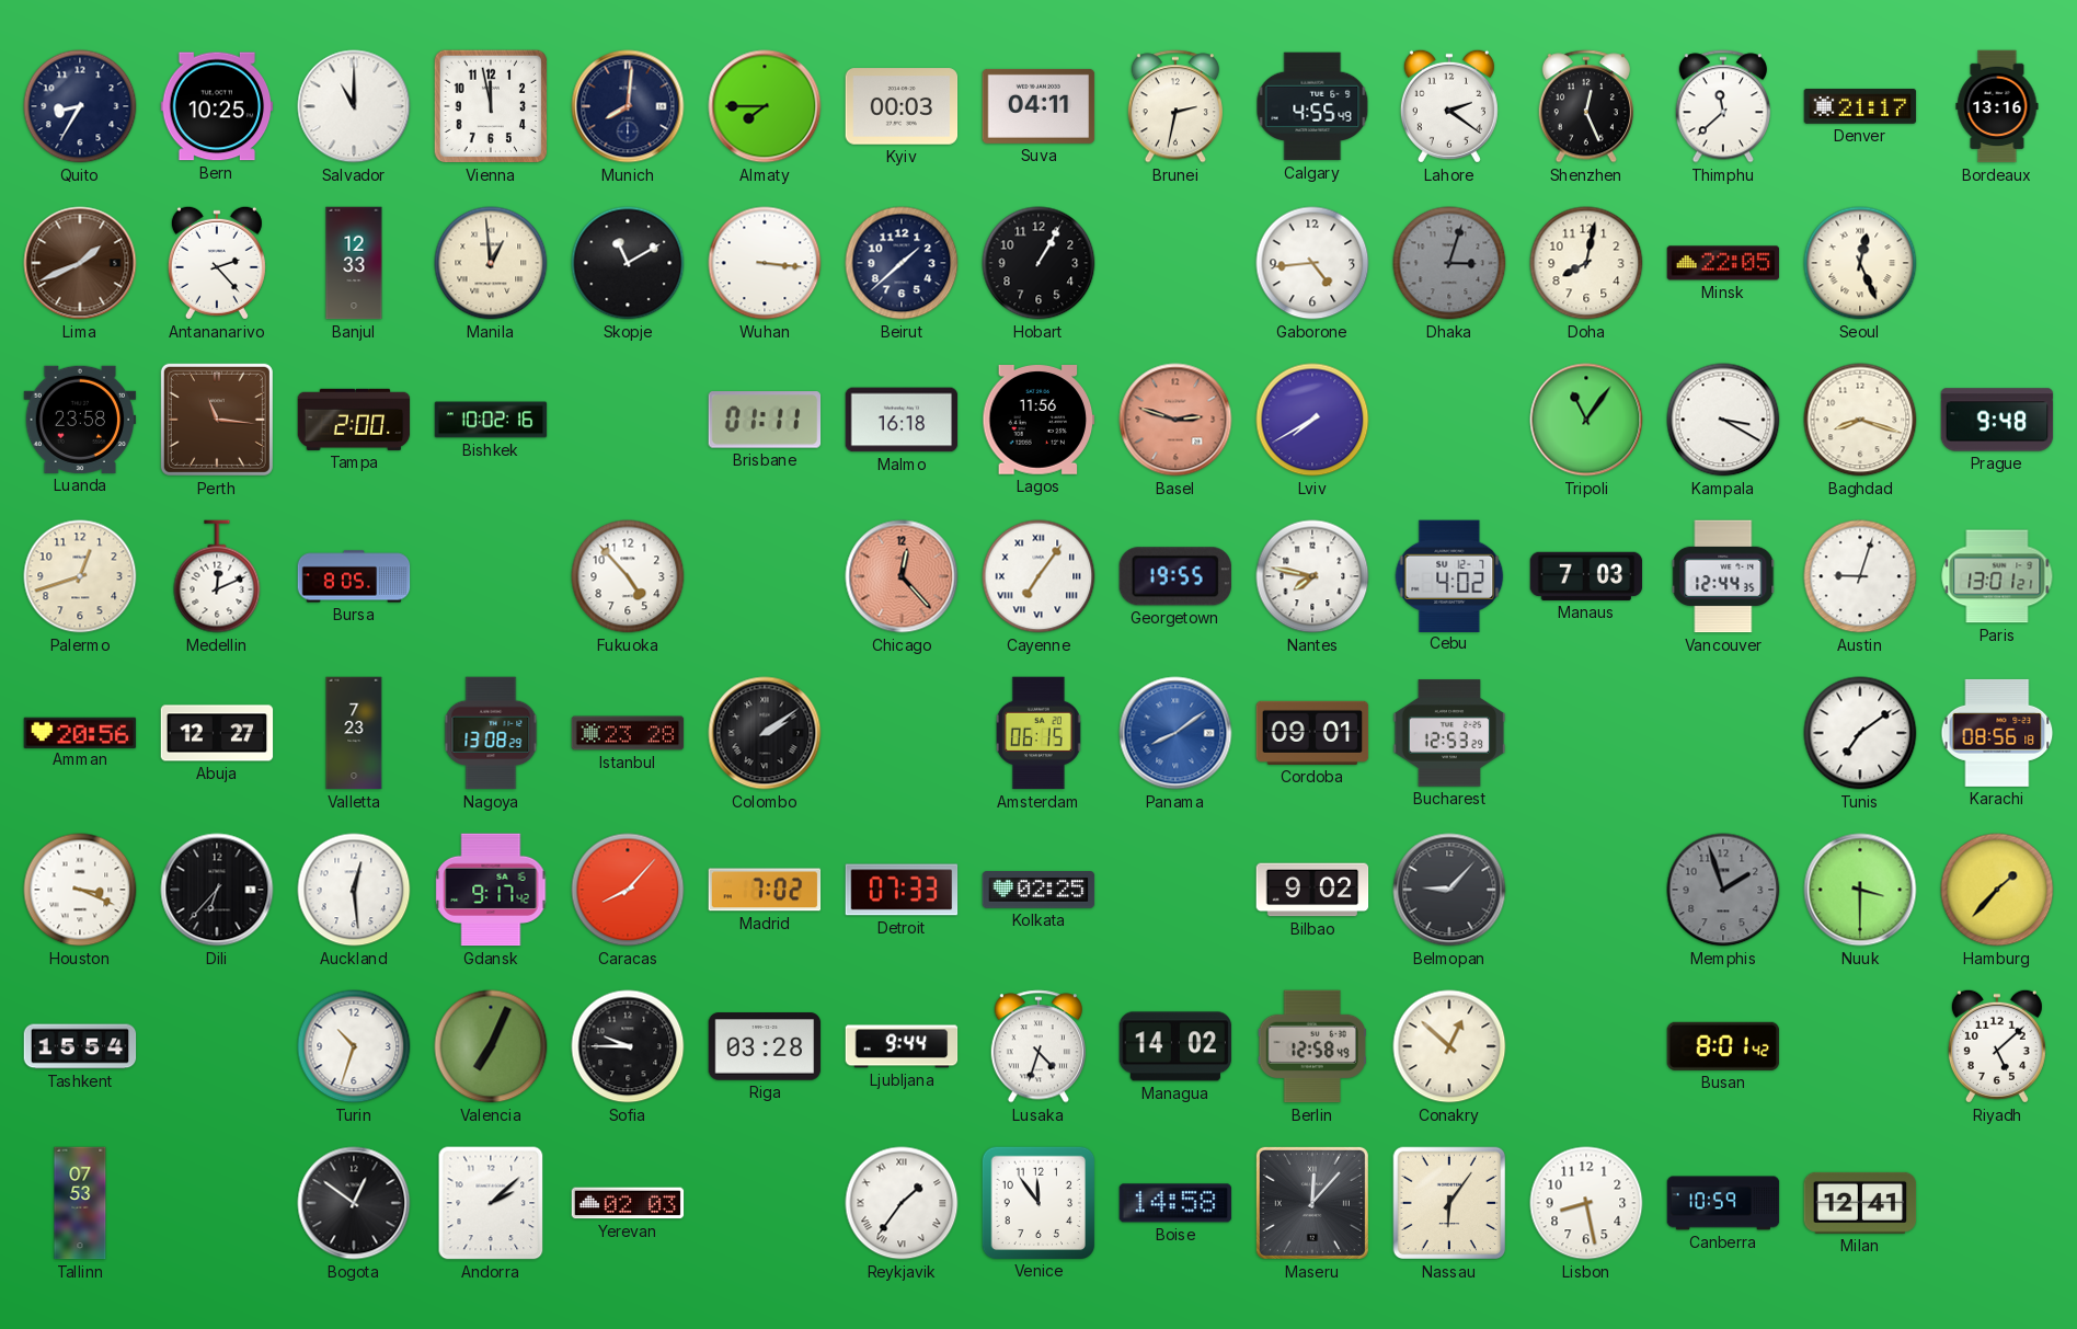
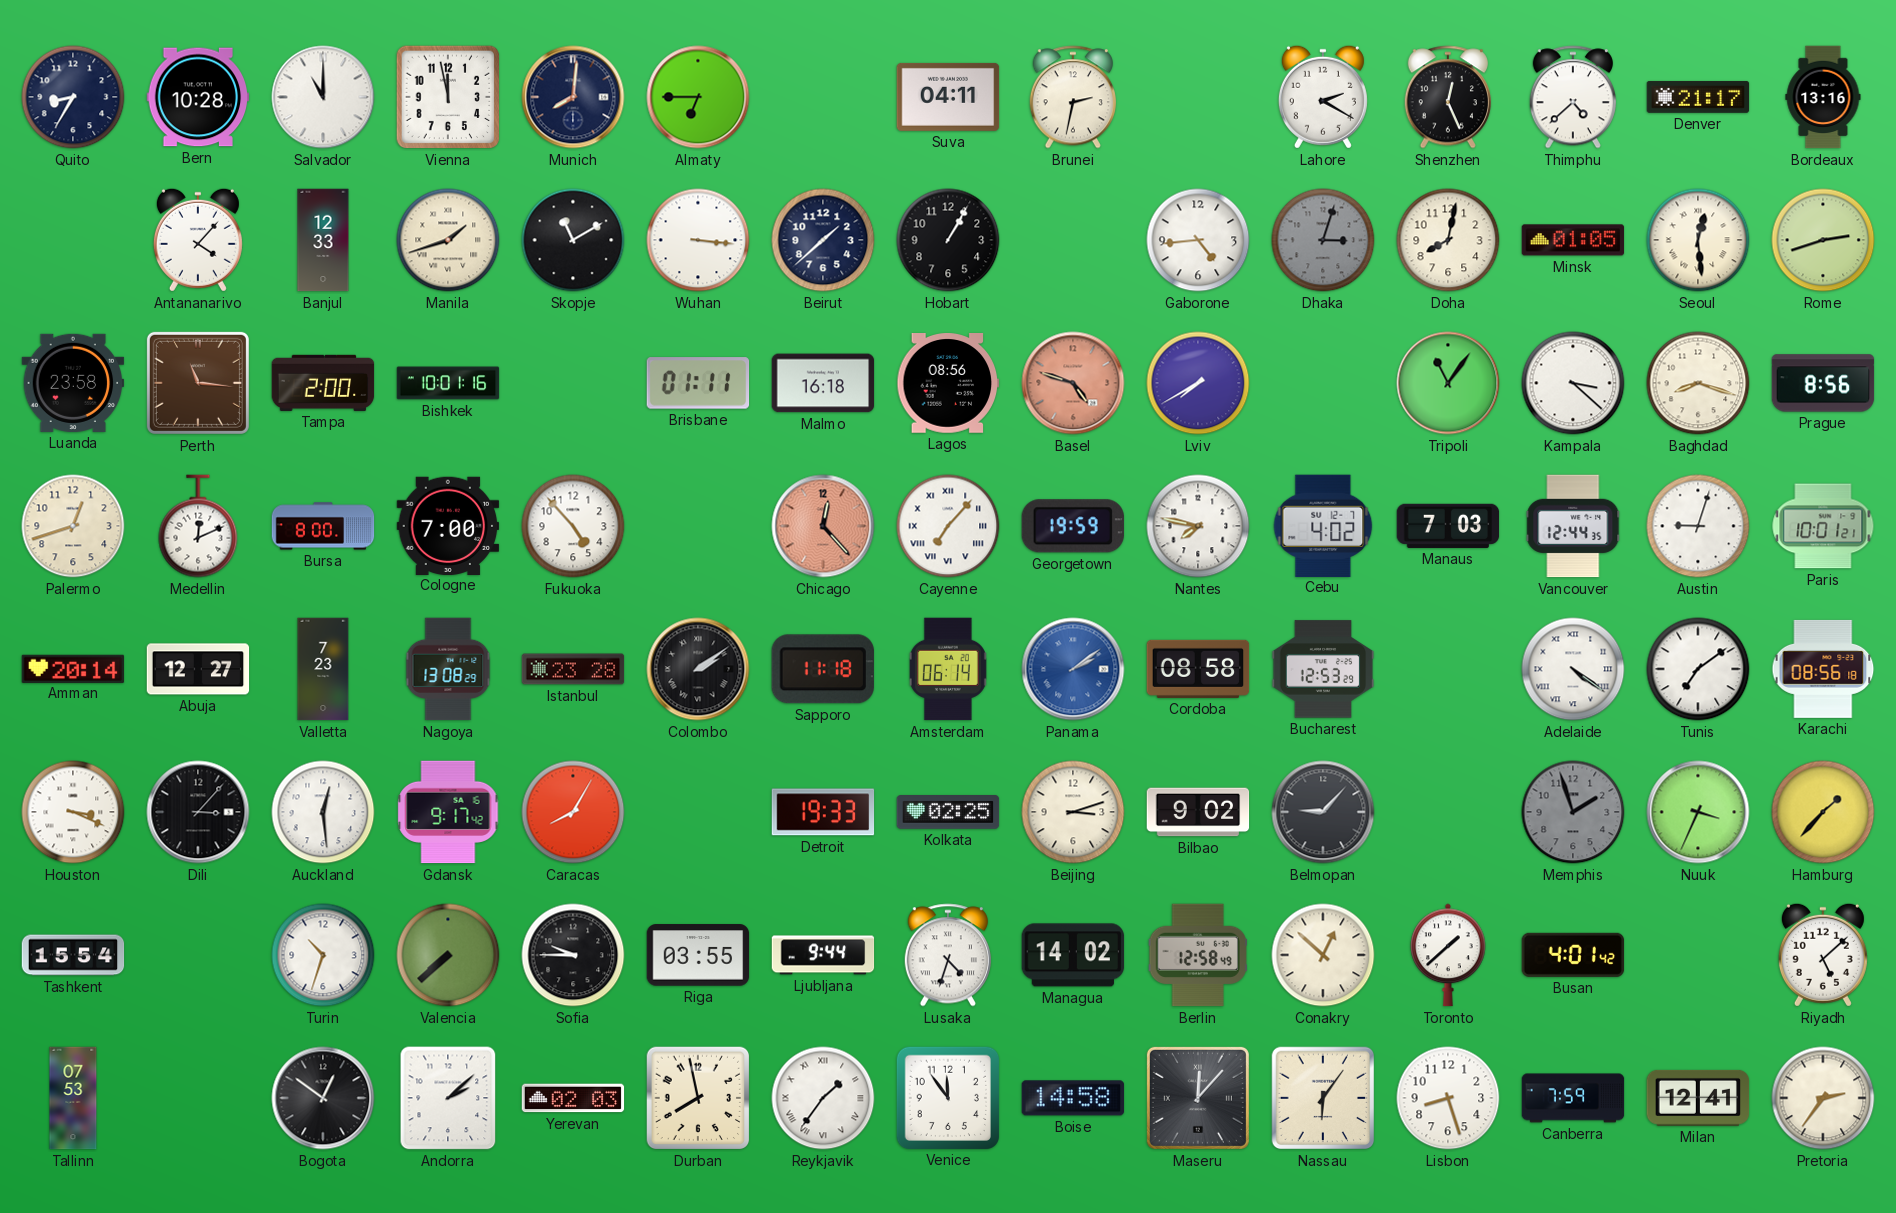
Bern: 10:25 -> 10:28 (198, 97)
Almaty: 7:45 -> 6:45 (698, 97)
Kyiv: 00:03 -> none (902, 106)
Calgary: 4:55 -> none (1312, 106)
Lahore: 2:21 -> 2:20 (1323, 97)
Thimphu: 11:38 -> 4:38 (1573, 97)
Lima: 1:41 -> none (80, 263)
Antananarivo: 2:23 -> 4:07 (198, 240)
Manila: 12:59 -> 1:42 (448, 240)
Minsk: 22:05 -> 01:05 (1573, 240)
Seoul: 12:26 -> 12:29 (1698, 240)
Rome: none -> 2:42 (1823, 240)
Bishkek: 10:02 -> 10:01 (448, 383)
Lagos: 11:56 -> 08:56 (948, 384)
Basel: 2:48 -> 4:48 (1073, 383)
Kampala: 3:20 -> 3:22 (1573, 383)
Prague: 9:48 -> 8:56 (1823, 383)
Bursa: 8:05 -> 8:00 (323, 526)
Cologne: none -> 7:00 (448, 525)
Cayenne: 7:06 -> 7:07 (948, 526)
Georgetown: 19:55 -> 19:59 (1073, 526)
Paris: 13:01 -> 10:01 (1823, 526)
Amman: 20:56 -> 20:14 (73, 668)
Sapporo: none -> 11:18 (823, 669)
Amsterdam: 06:15 -> 06:14 (948, 669)
Panama: 8:09 -> 2:09 (1073, 669)
Cordoba: 09:01 -> 08:58 (1198, 669)
Adelaide: none -> 4:21 (1573, 669)
Dili: 6:37 -> 3:07 (198, 812)
Caracas: 8:07 -> 8:05 (573, 812)
Madrid: 7:02 -> none (765, 890)
Detroit: 07:33 -> 19:33 (823, 812)
Beijing: none -> 3:12 (1073, 812)
Nuuk: 3:30 -> 3:34 (1698, 812)
Valencia: 7:04 -> 7:38 (448, 955)
Riga: 03:28 -> 03:55 (698, 955)
Toronto: none -> 1:38 (1448, 955)
Busan: 8:01 -> 4:01 (1573, 955)
Durban: none -> 7:58 (698, 1098)
Lisbon: 8:28 -> 8:27 (1448, 1098)
Canberra: 10:59 -> 7:59 (1573, 1098)
Pretoria: none -> 2:36 (1823, 1098)
